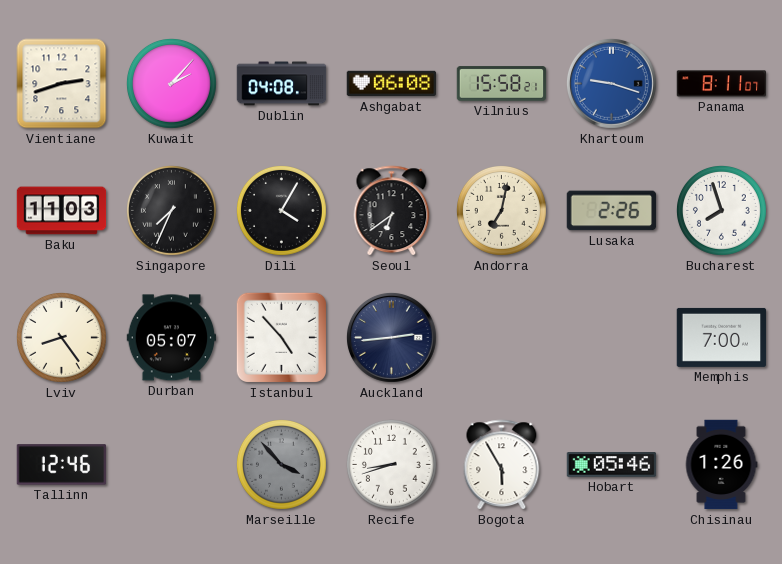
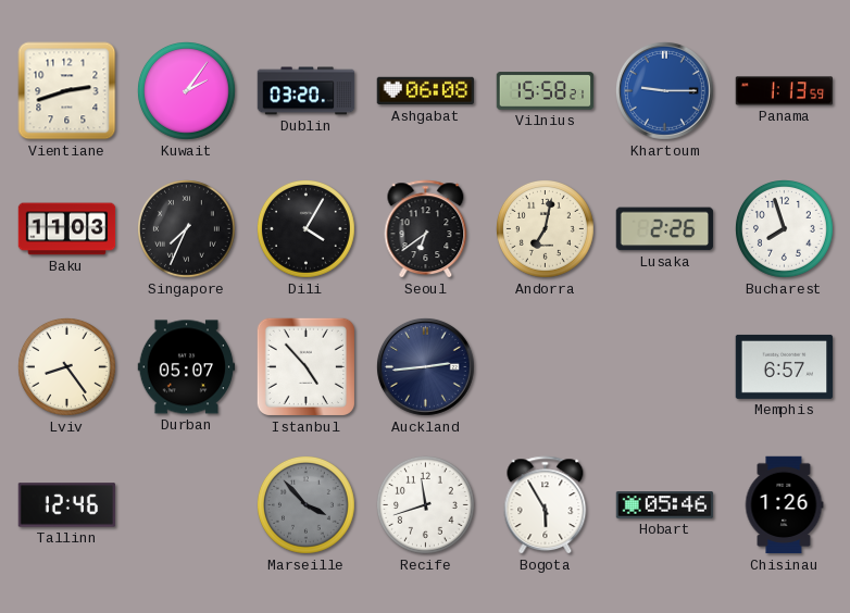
Kuwait: 2:07 -> 2:06 (187, 91)
Dublin: 04:08 -> 03:20 (307, 91)
Khartoum: 9:18 -> 9:15 (664, 90)
Panama: 8:11 -> 1:13 (785, 91)
Memphis: 7:00 -> 6:57 (785, 366)
Recife: 8:42 -> 11:42 (426, 505)
